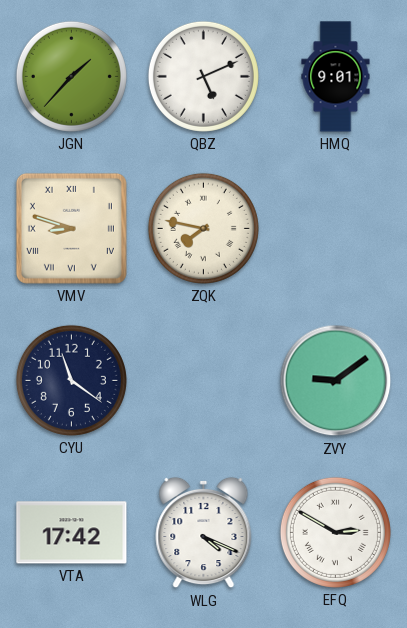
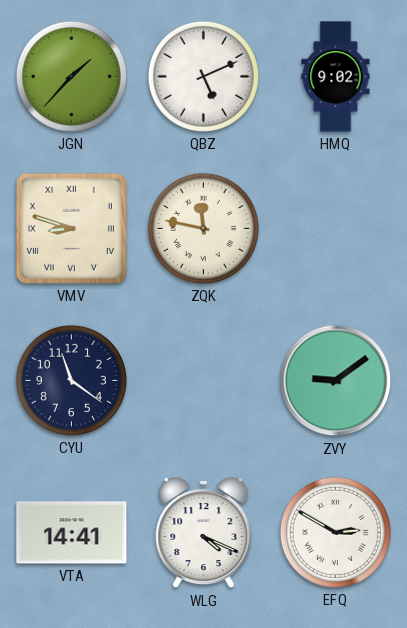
HMQ: 9:01 -> 9:02 (336, 77)
ZQK: 7:47 -> 11:47 (203, 228)
VTA: 17:42 -> 14:41 (72, 533)
